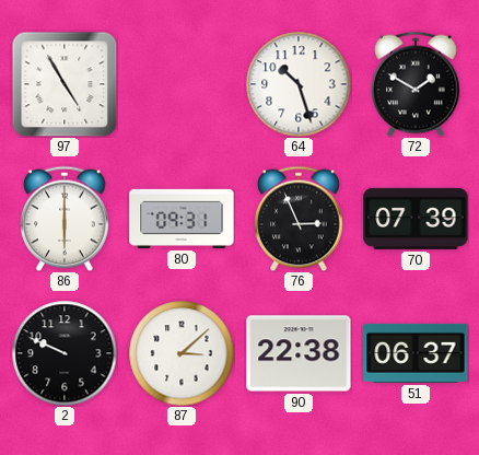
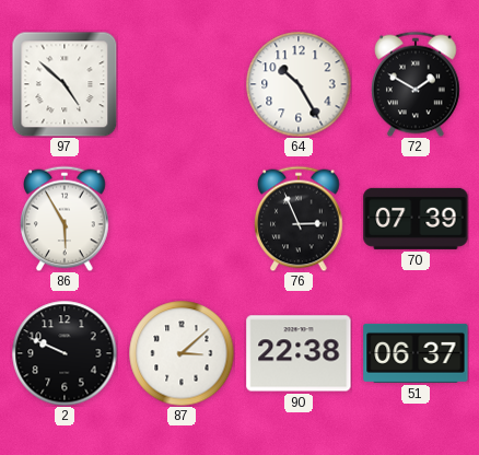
97: 4:55 -> 4:52 (65, 84)
64: 10:27 -> 10:25 (299, 84)
86: 6:00 -> 5:55 (65, 219)
80: 09:31 -> none (182, 219)
